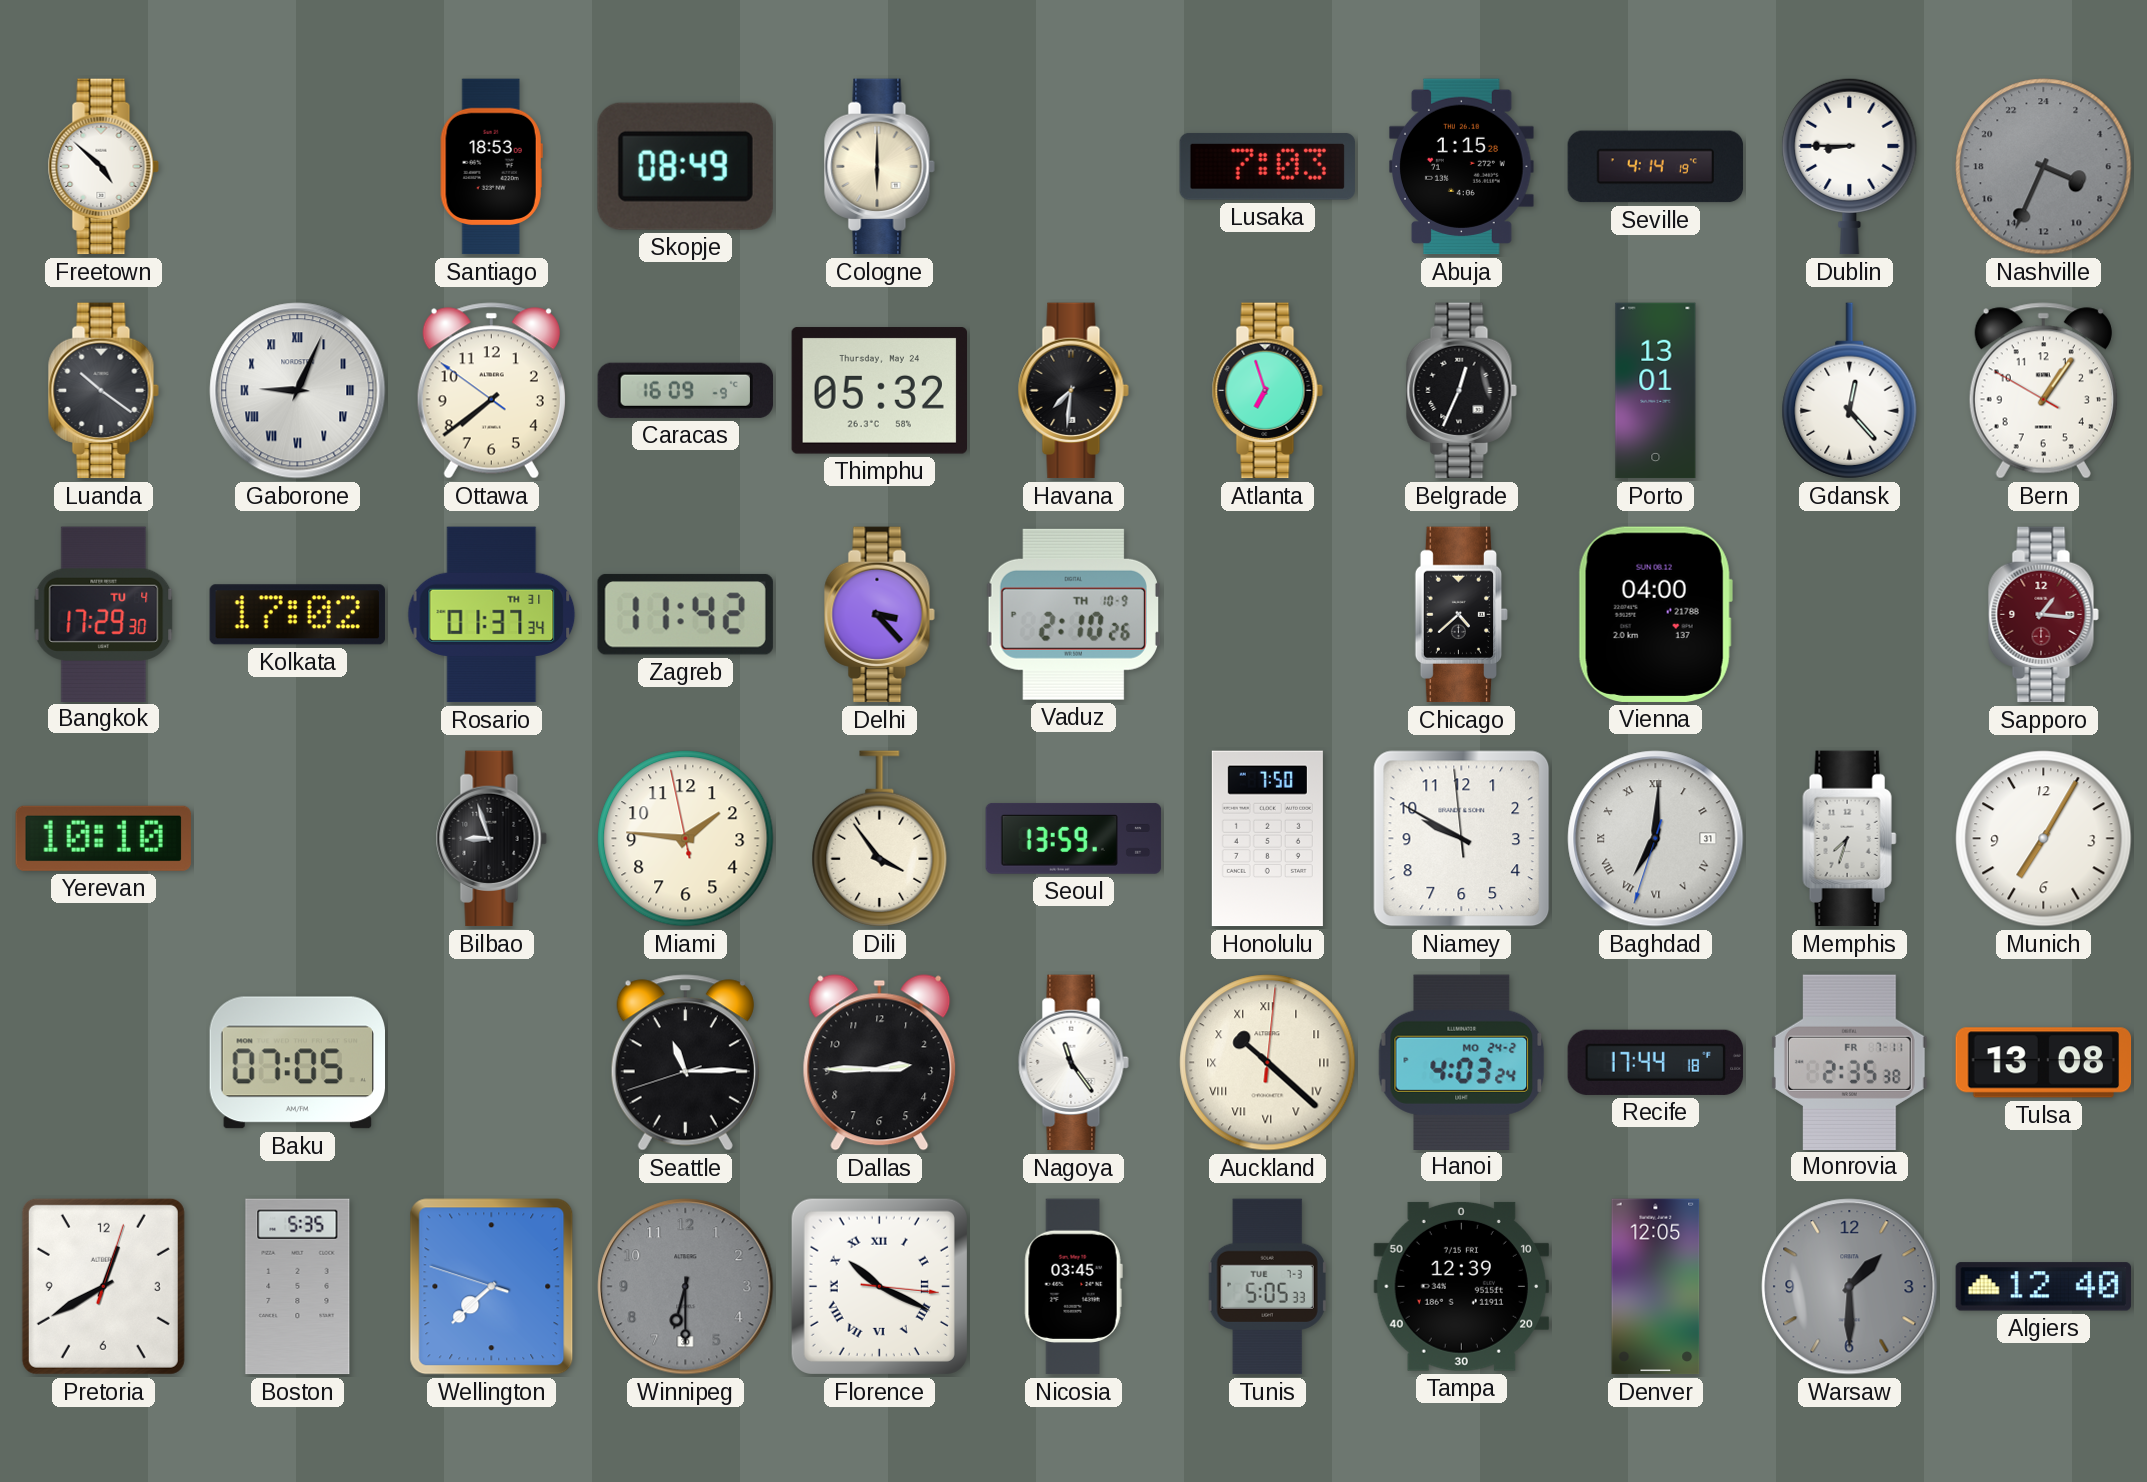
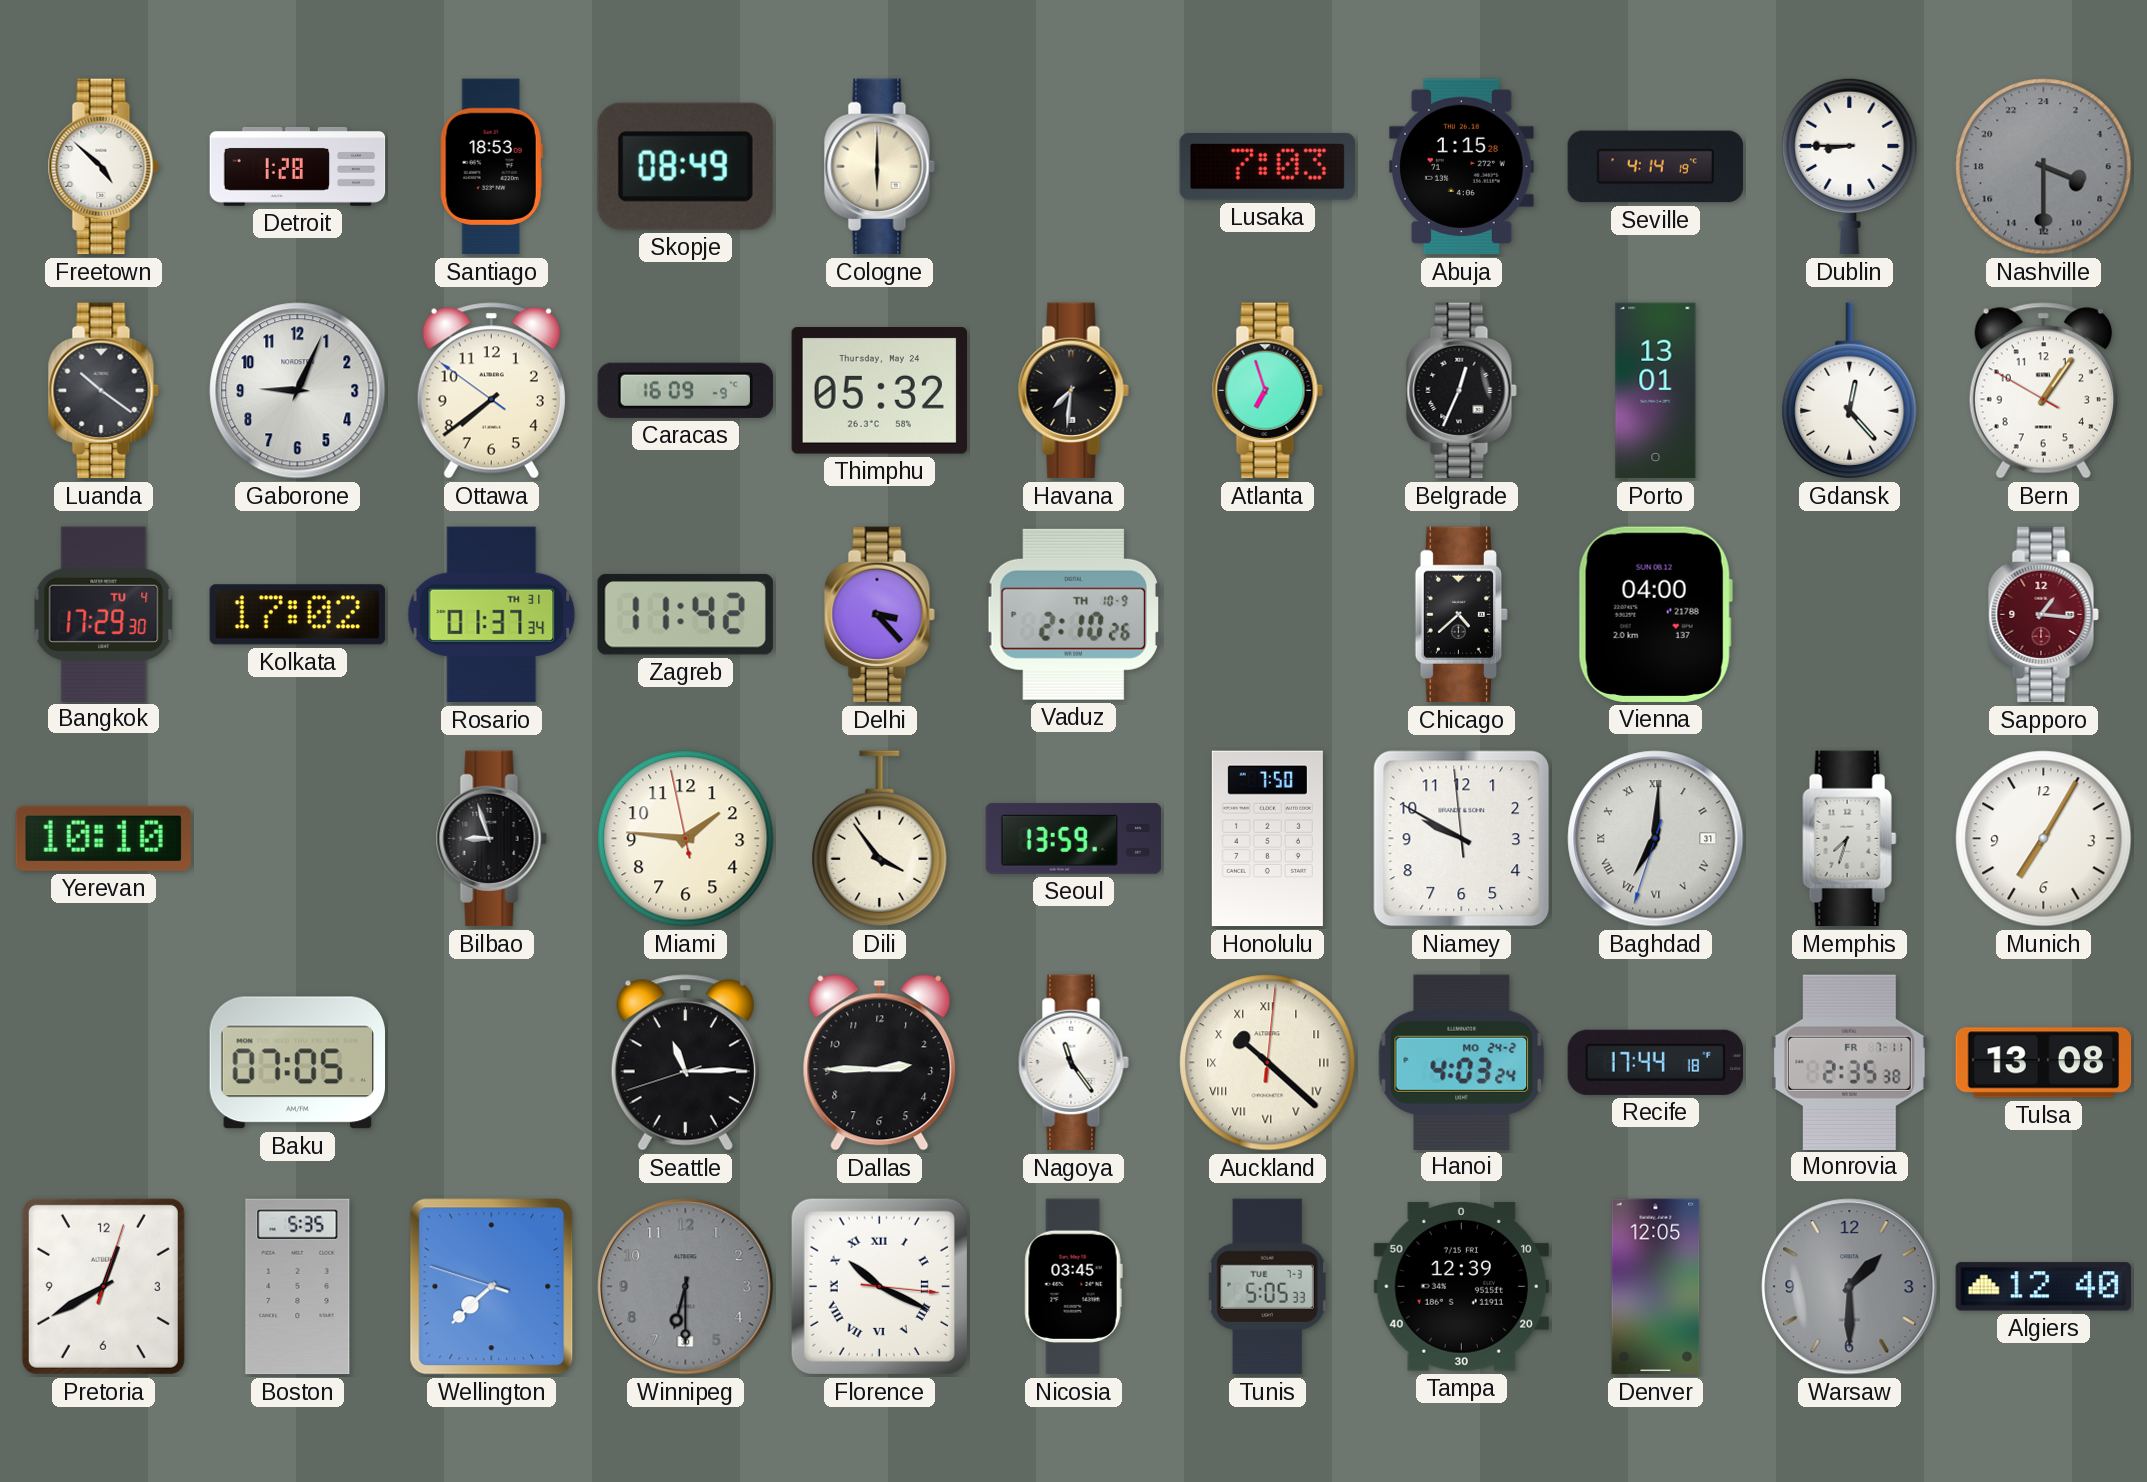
Detroit: none -> 1:28 (298, 166)
Nashville: 7:34 -> 7:30 (2044, 167)
Gaborone numerals: Roman -> Arabic (298, 391)
